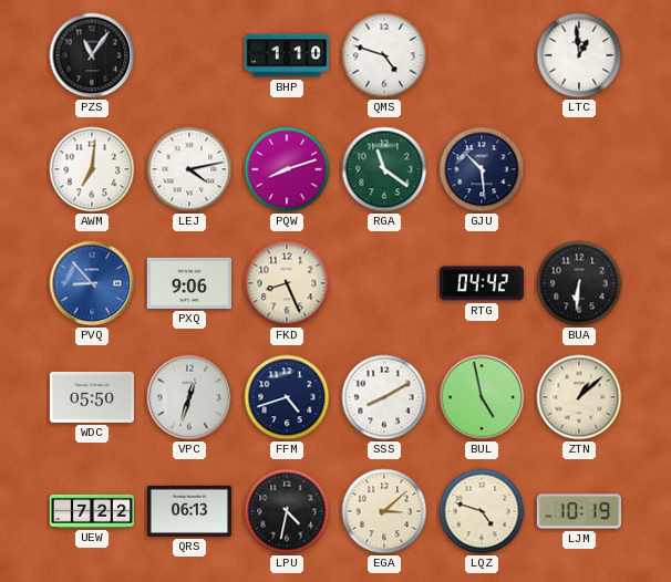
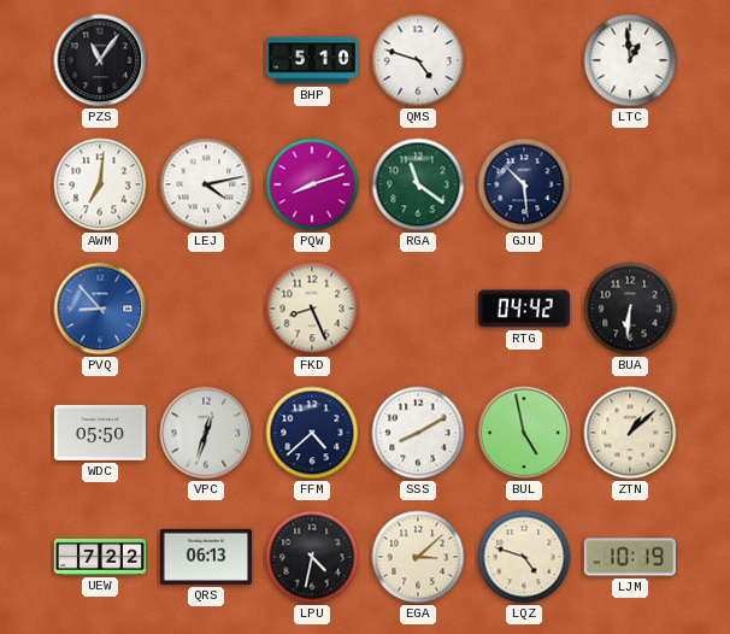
BHP: 1:10 -> 5:10 (312, 60)
PXQ: 9:06 -> none (189, 283)
FFM: 4:42 -> 4:38 (312, 433)
